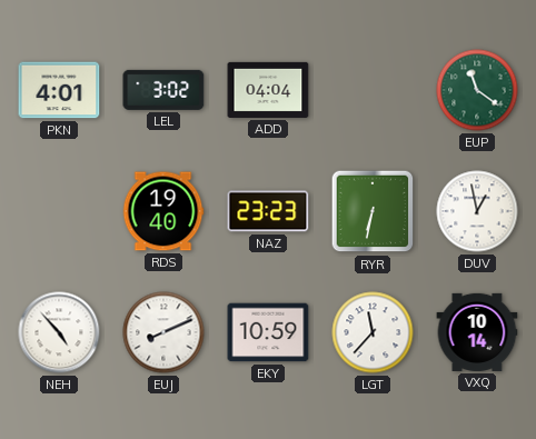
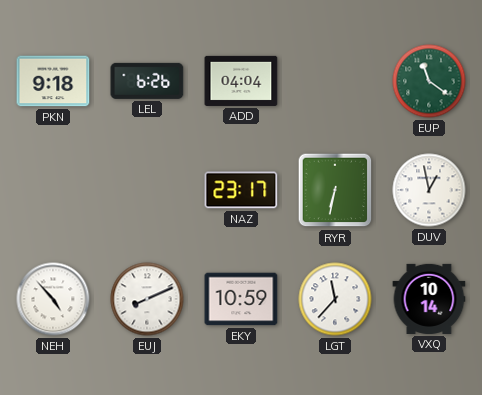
PKN: 4:01 -> 9:18 (53, 81)
LEL: 3:02 -> 6:26 (147, 81)
RDS: 19:40 -> none (163, 211)
NAZ: 23:23 -> 23:17 (241, 190)
